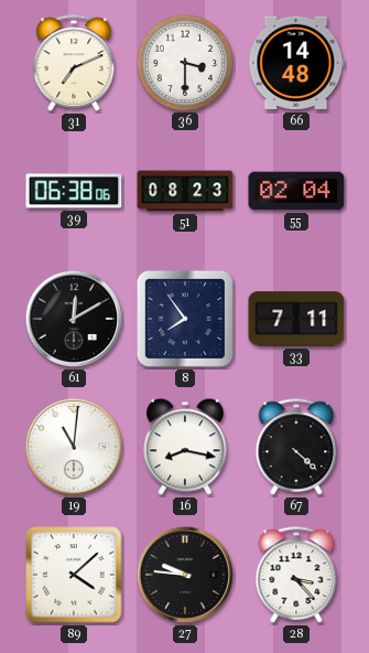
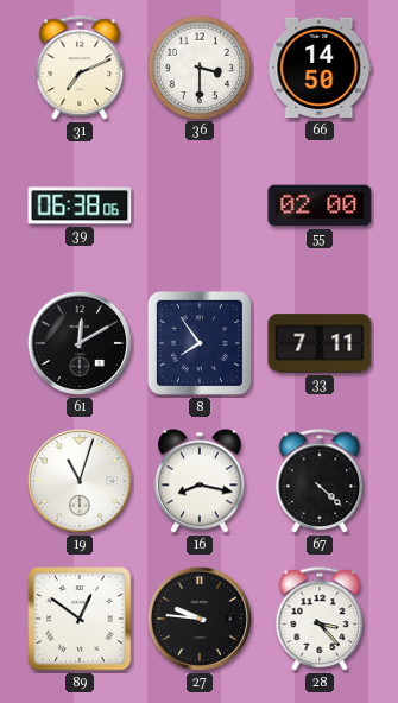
66: 14:48 -> 14:50 (320, 68)
51: 08:23 -> none (185, 191)
55: 02:04 -> 02:00 (320, 205)
19: 11:01 -> 11:03 (80, 481)
89: 4:08 -> 12:51 (80, 619)
